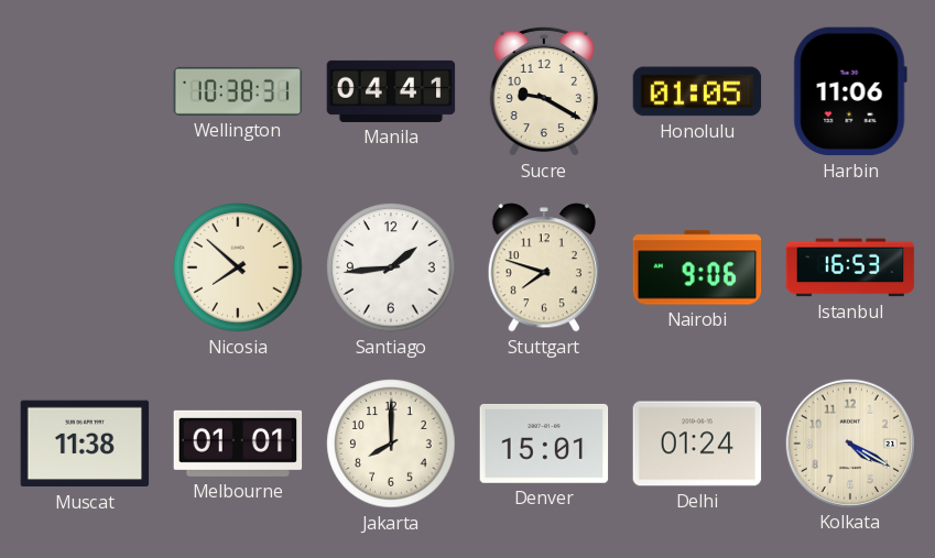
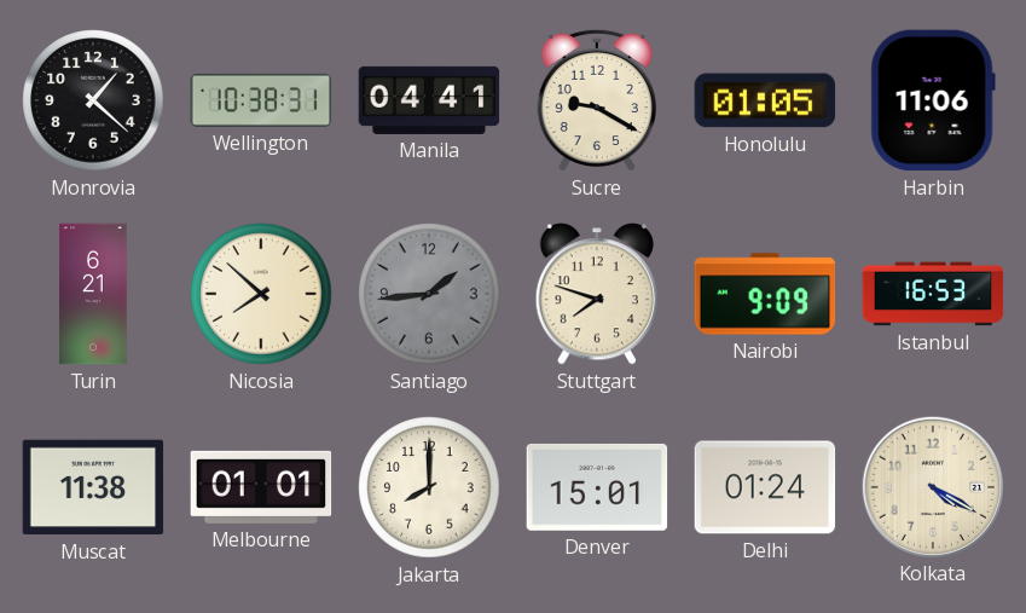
Monrovia: none -> 1:22 (93, 100)
Turin: none -> 6:21 (93, 294)
Santiago dial: white -> grey (429, 294)
Nairobi: 9:06 -> 9:09 (765, 294)
